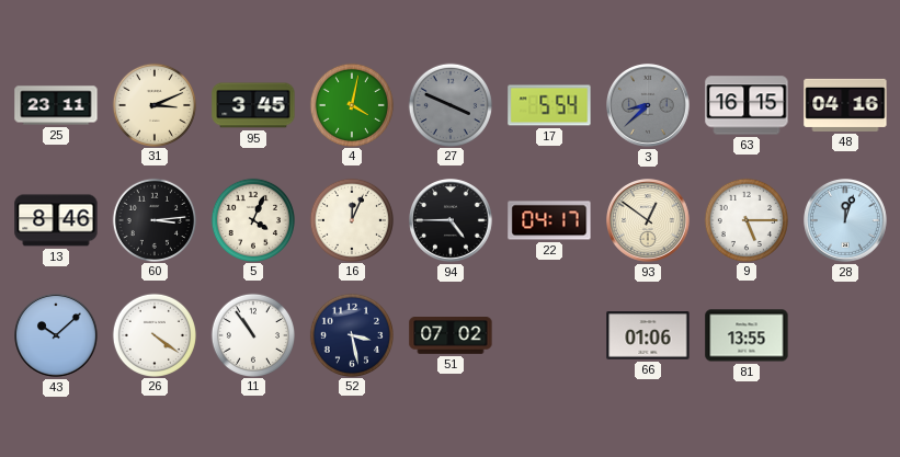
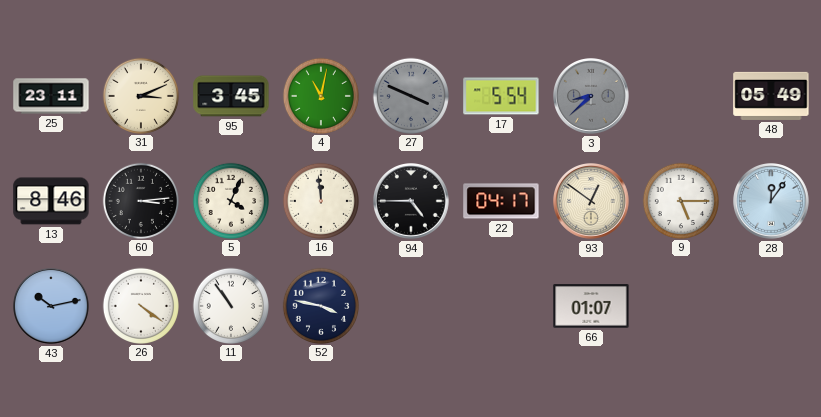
4: 4:02 -> 11:02 (320, 95)
63: 16:15 -> none (747, 105)
48: 04:16 -> 05:49 (771, 96)
16: 12:04 -> 11:59 (320, 200)
28: 12:03 -> 12:06 (772, 202)
43: 10:08 -> 10:13 (52, 307)
52: 3:28 -> 3:47 (320, 305)
51: 07:02 -> none (451, 336)
66: 01:06 -> 01:07 (591, 306)
81: 13:55 -> none (747, 335)
